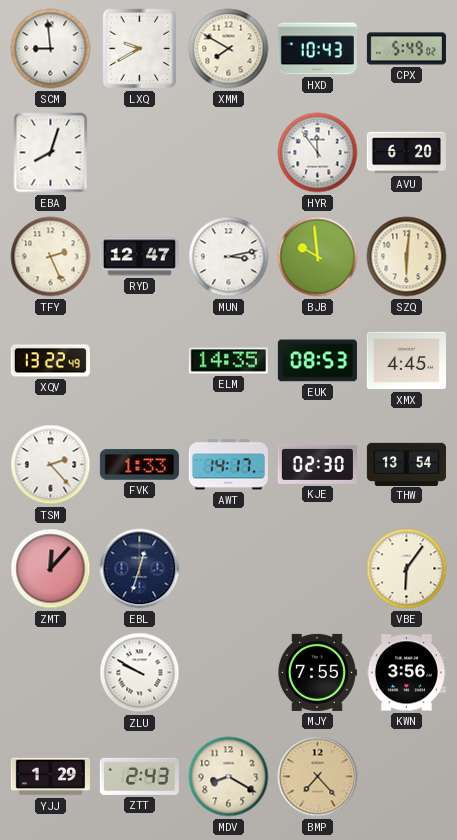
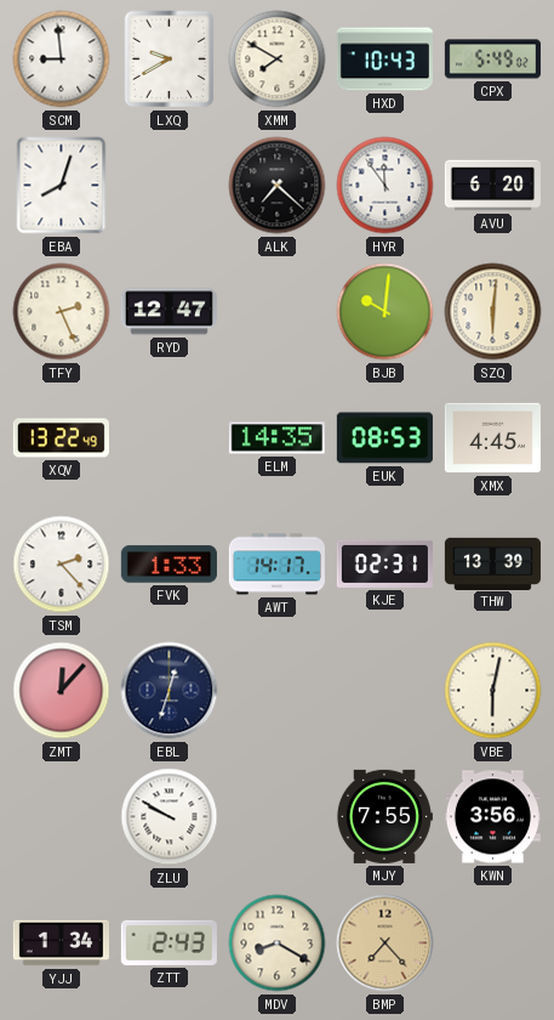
ALK: none -> 7:22 (278, 186)
MUN: 3:13 -> none (229, 257)
BJB: 9:59 -> 10:01 (385, 312)
KJE: 02:30 -> 02:31 (384, 563)
THW: 13:54 -> 13:39 (492, 563)
VBE: 6:06 -> 6:02 (493, 691)
YJJ: 1:29 -> 1:34 (61, 943)
